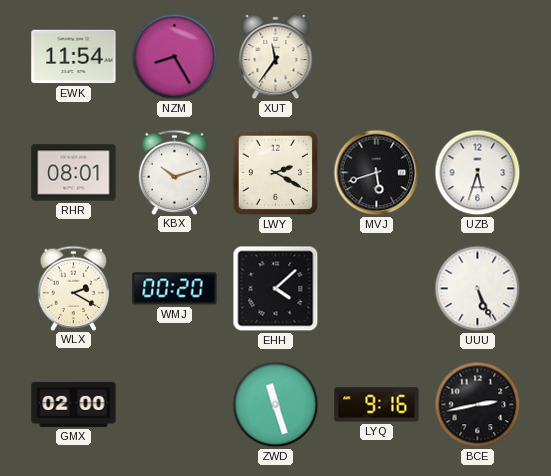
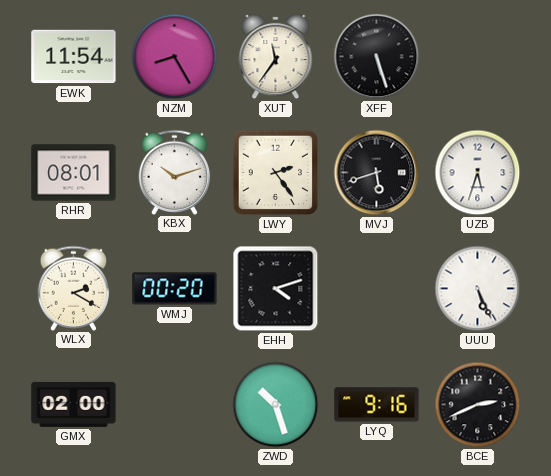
XFF: none -> 5:27 (377, 57)
LWY: 2:20 -> 2:24 (276, 173)
EHH: 4:08 -> 4:12 (276, 289)
ZWD: 11:27 -> 10:27 (276, 405)
BCE: 2:43 -> 2:41 (478, 405)
